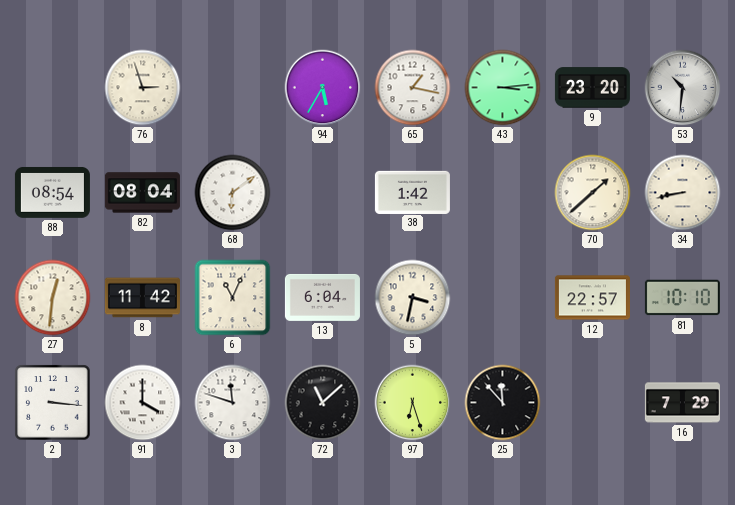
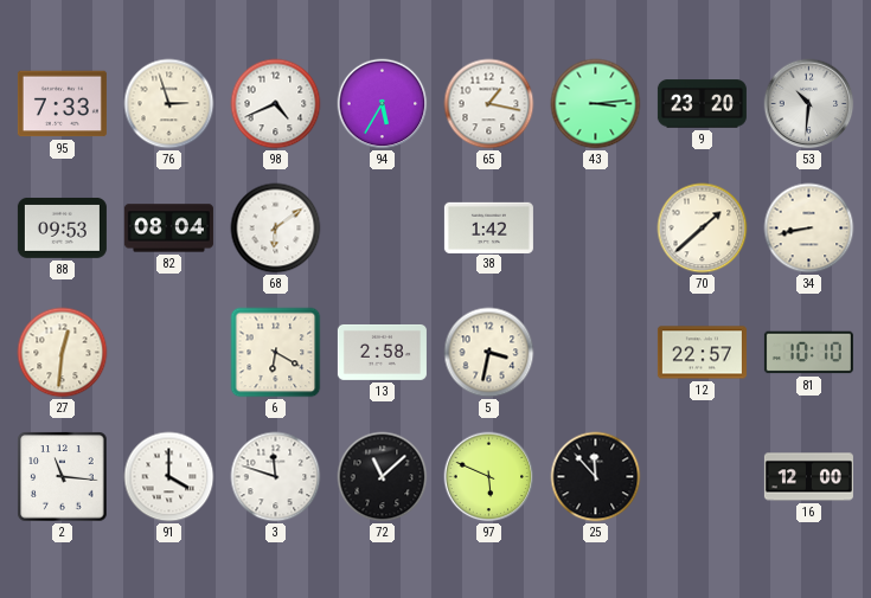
95: none -> 7:33 (62, 104)
98: none -> 4:41 (276, 104)
88: 08:54 -> 09:53 (62, 227)
8: 11:42 -> none (142, 298)
6: 11:04 -> 6:20 (276, 353)
13: 6:04 -> 2:58 (382, 352)
2: 3:16 -> 11:16 (63, 477)
97: 6:27 -> 5:49 (489, 477)
16: 7:29 -> 12:00 (808, 477)
